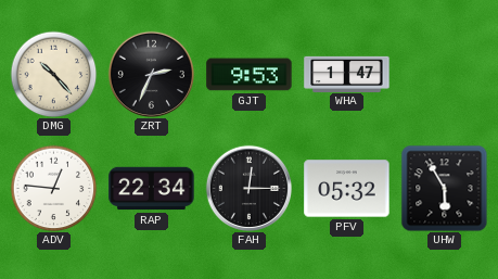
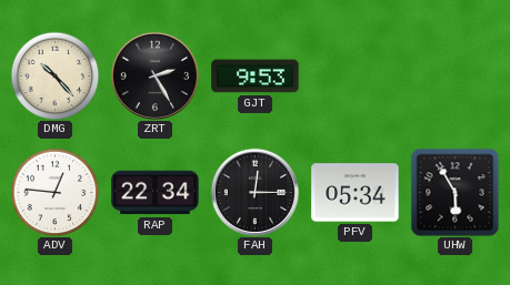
ZRT: 2:34 -> 2:25 (154, 75)
WHA: 1:47 -> none (347, 74)
PFV: 05:32 -> 05:34 (356, 193)
